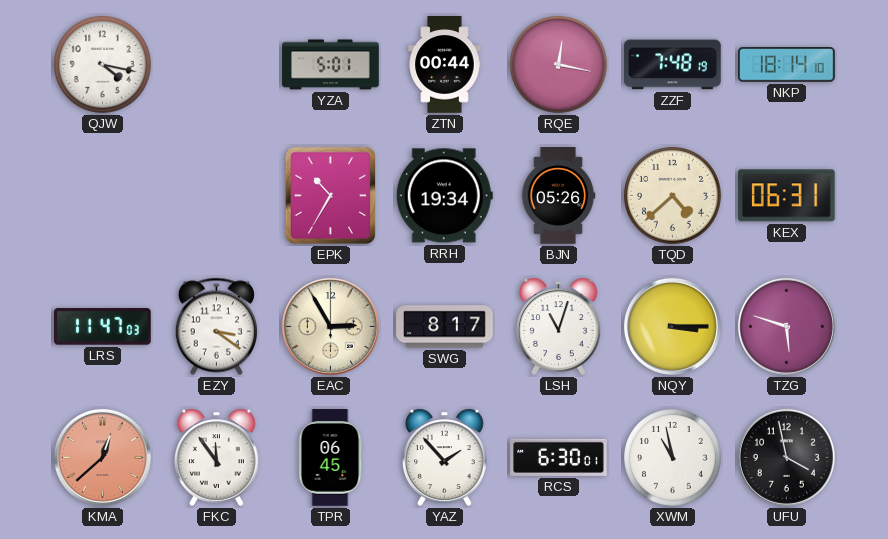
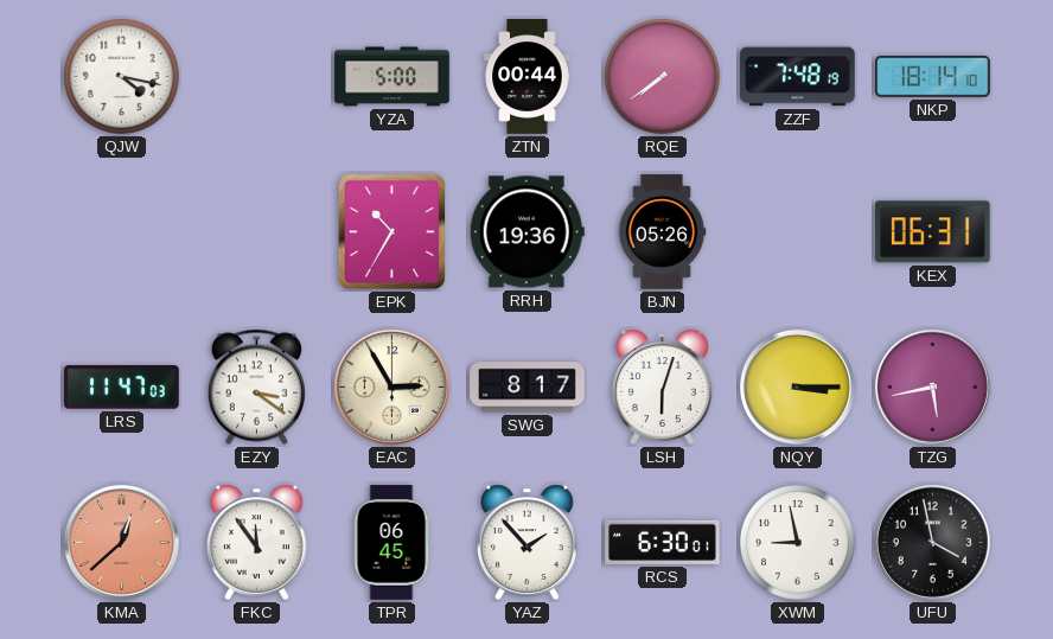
YZA: 5:01 -> 5:00 (393, 77)
RQE: 12:17 -> 7:39 (663, 77)
RRH: 19:34 -> 19:36 (526, 232)
TQD: 4:38 -> none (673, 196)
LSH: 11:03 -> 6:03 (663, 386)
TZG: 5:48 -> 5:43 (932, 386)
XWM: 10:58 -> 8:58 (798, 543)
